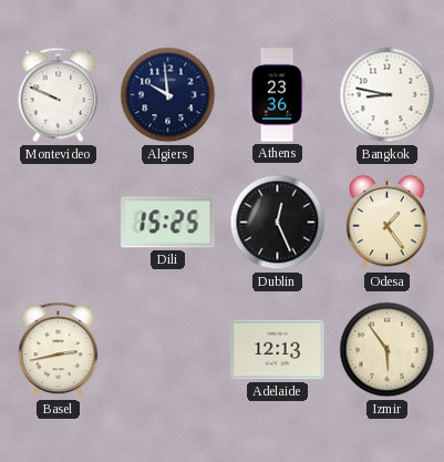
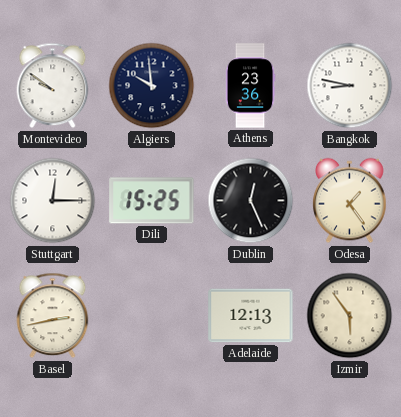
Montevideo: 9:49 -> 9:51 (53, 86)
Stuttgart: none -> 12:15 (53, 201)
